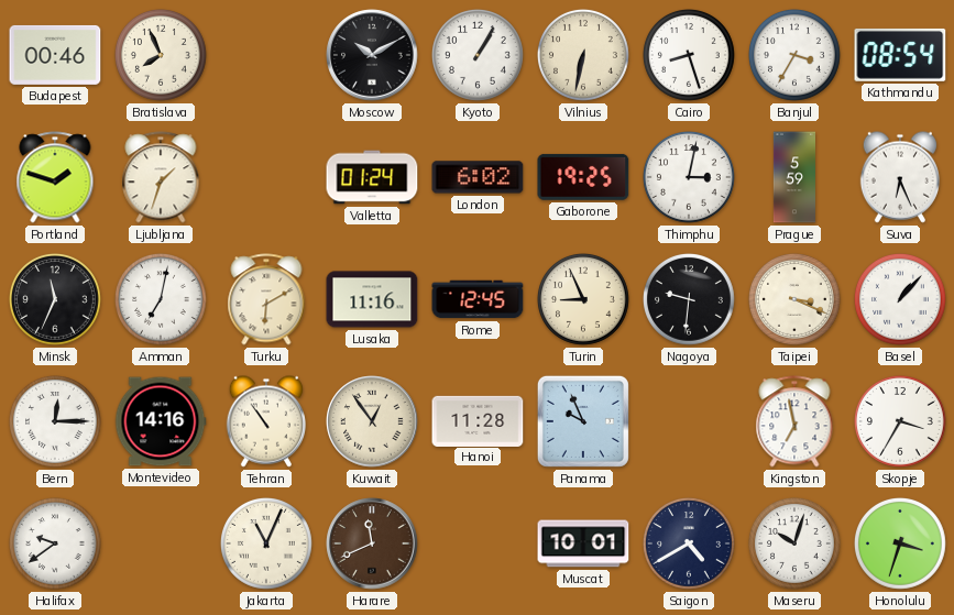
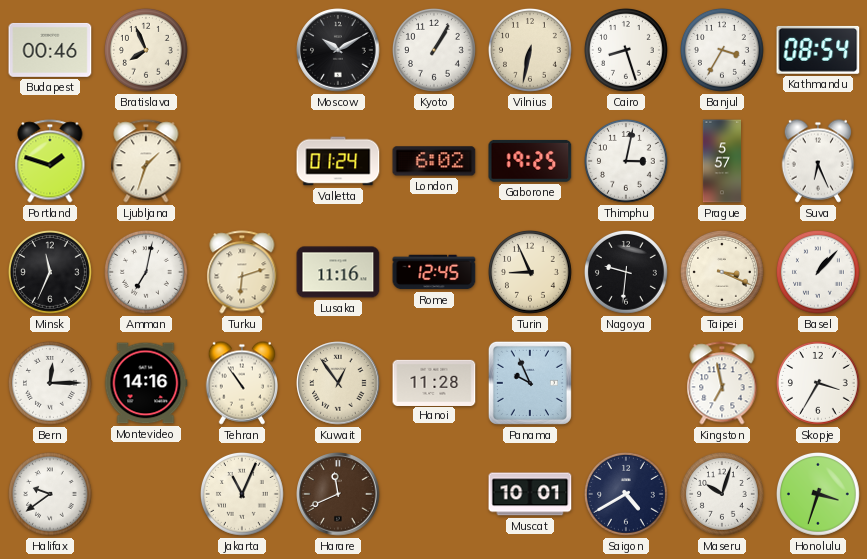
Prague: 5:59 -> 5:57 (721, 161)
Turku: 6:10 -> 6:12 (242, 272)
